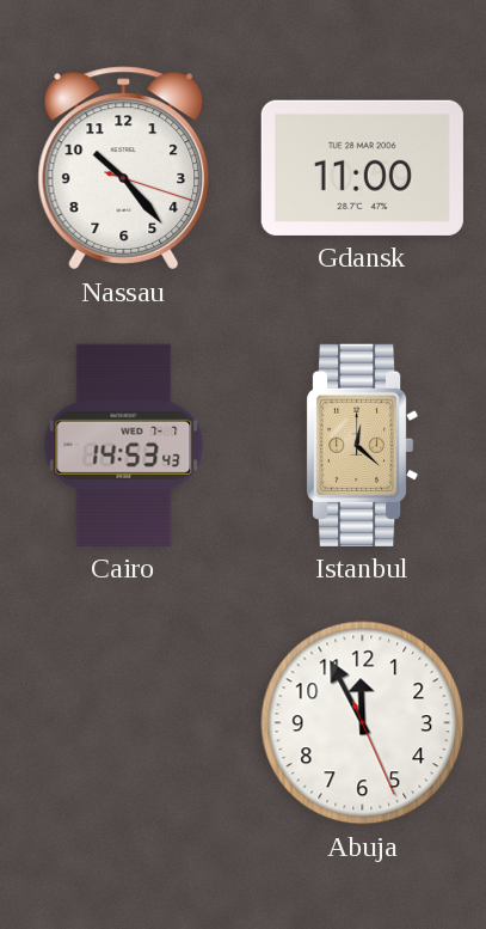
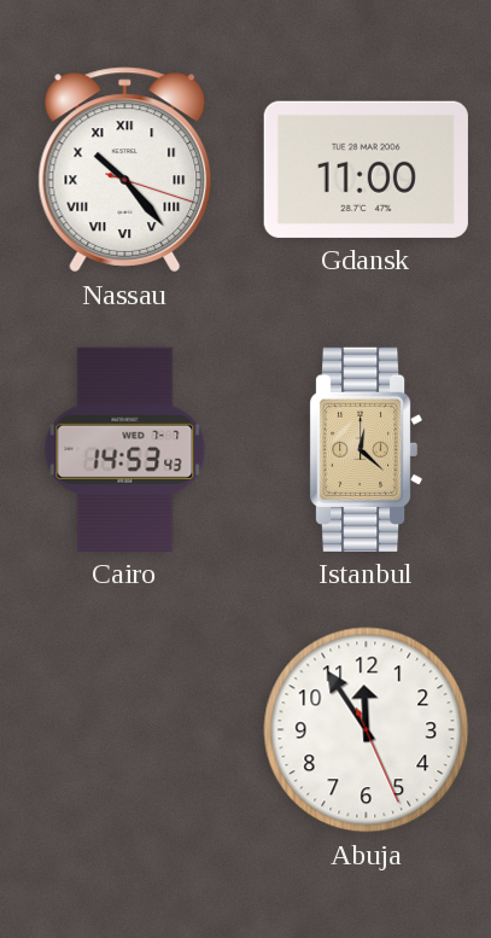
Nassau numerals: Arabic -> Roman (125, 170)
Abuja: 11:55 -> 11:54 (367, 730)
